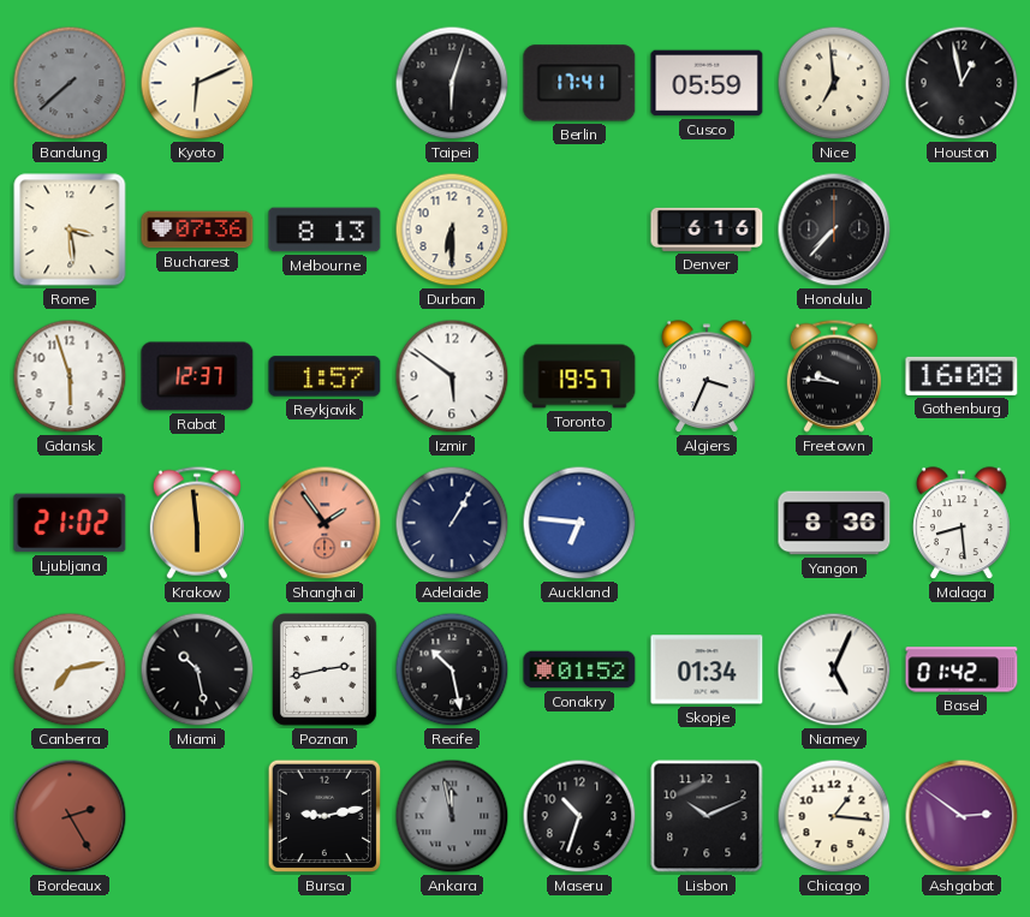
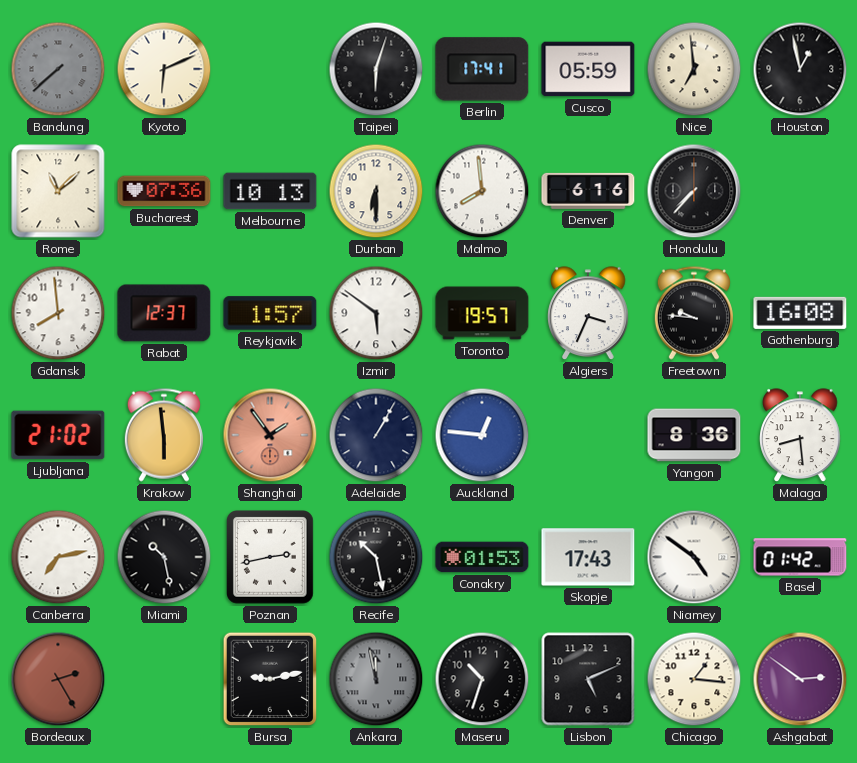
Rome: 3:29 -> 11:08 (58, 191)
Melbourne: 8:13 -> 10:13 (270, 191)
Malmo: none -> 7:59 (482, 191)
Gdansk: 5:57 -> 7:59 (58, 313)
Auckland: 6:46 -> 12:46 (482, 435)
Conakry: 01:52 -> 01:53 (482, 557)
Skopje: 01:34 -> 17:43 (588, 557)
Niamey: 5:04 -> 4:51 (694, 557)
Lisbon: 10:11 -> 5:11 (588, 679)
